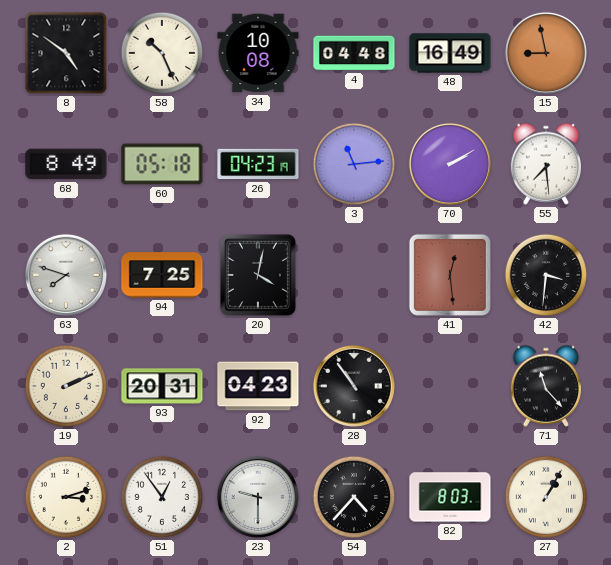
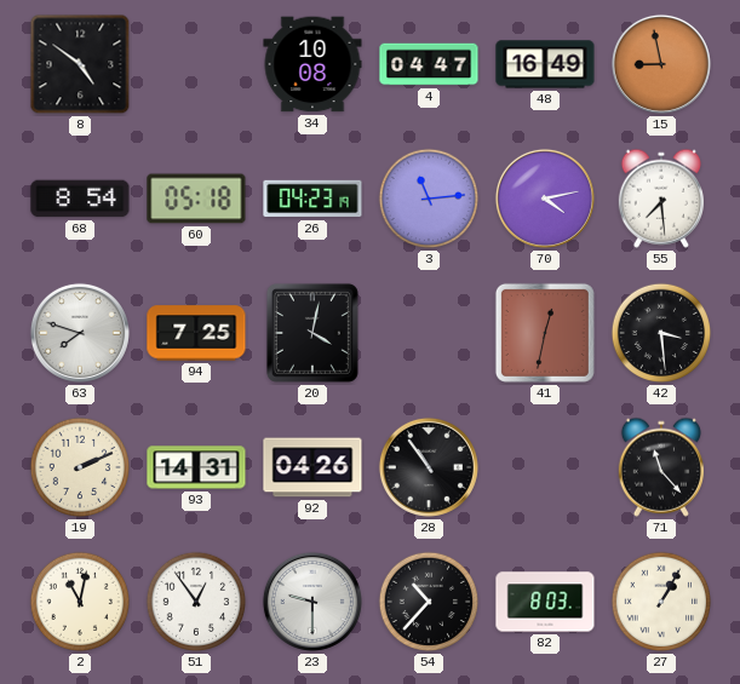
58: 10:26 -> none (162, 53)
4: 04:48 -> 04:47 (429, 64)
68: 8:49 -> 8:54 (80, 199)
70: 2:10 -> 4:13 (545, 199)
41: 12:29 -> 12:32 (545, 333)
42: 3:31 -> 3:29 (661, 333)
93: 20:31 -> 14:31 (196, 467)
92: 04:23 -> 04:26 (312, 467)
2: 3:12 -> 11:02 (80, 602)
54: 4:37 -> 10:37 (429, 602)
